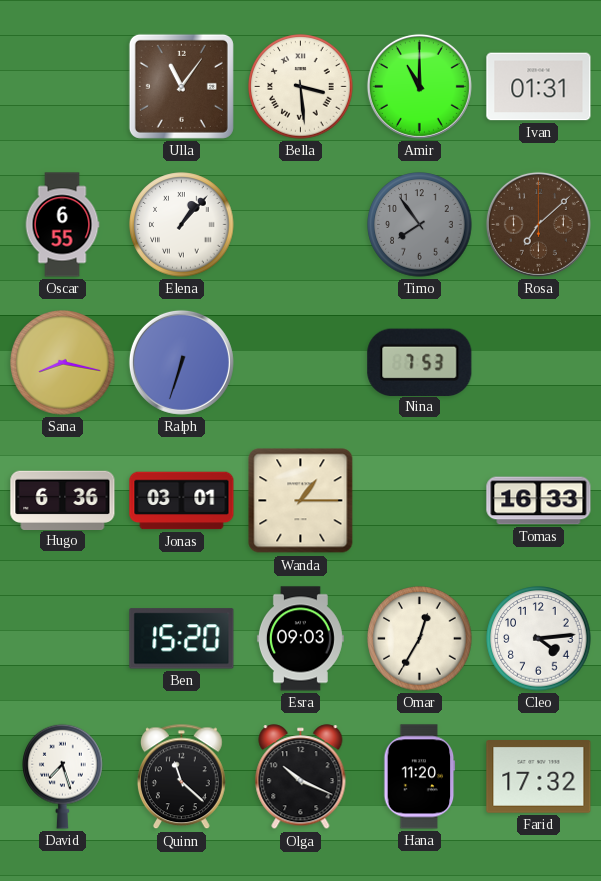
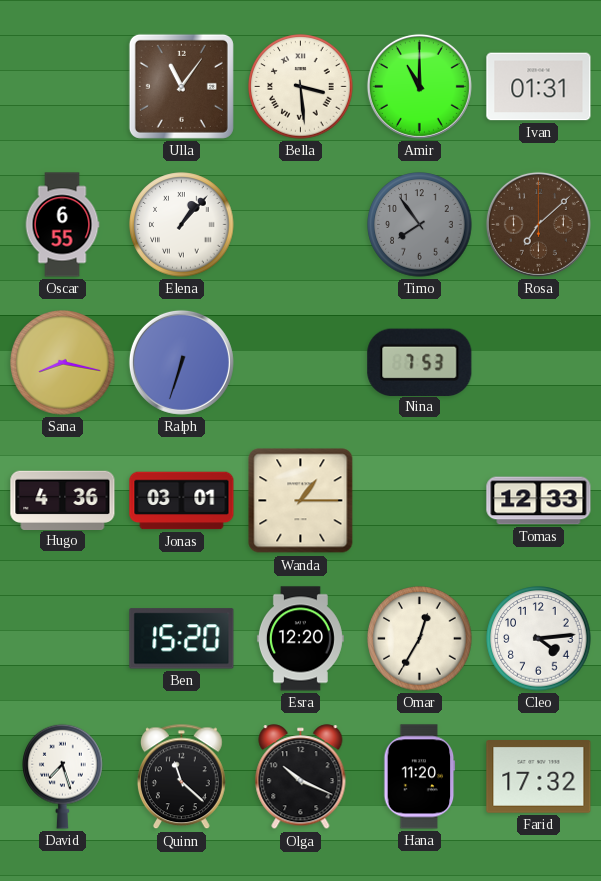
Hugo: 6:36 -> 4:36 (63, 500)
Tomas: 16:33 -> 12:33 (539, 501)
Esra: 09:03 -> 12:20 (300, 639)
